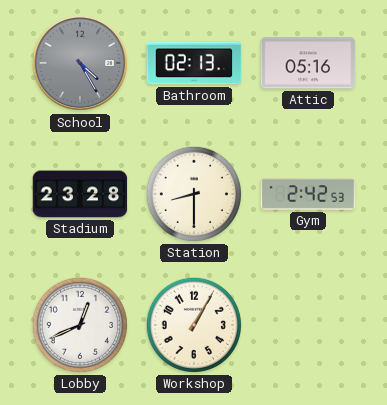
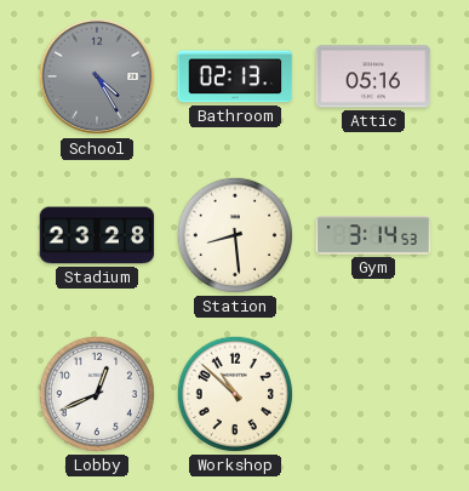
Station: 8:30 -> 8:29 (235, 235)
Gym: 2:42 -> 3:14 (373, 235)
Workshop: 1:05 -> 10:52 (235, 394)
